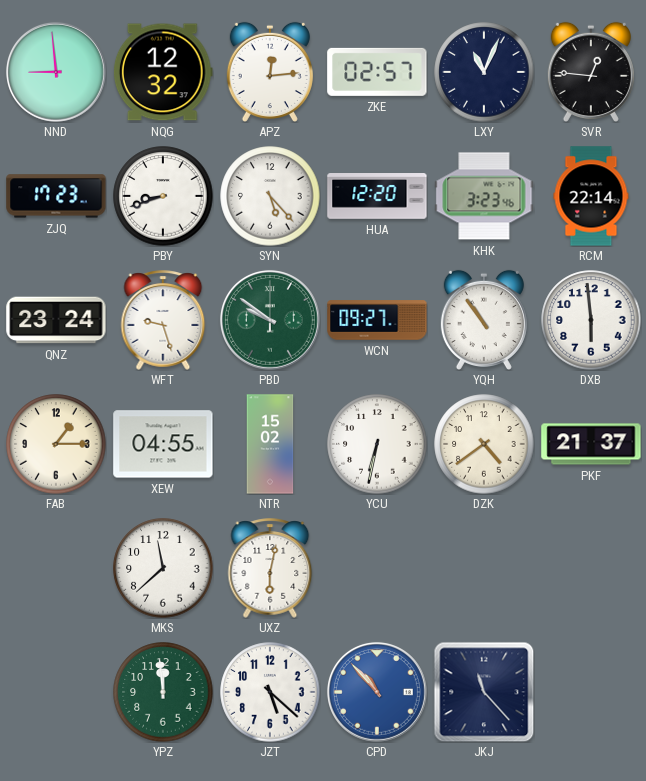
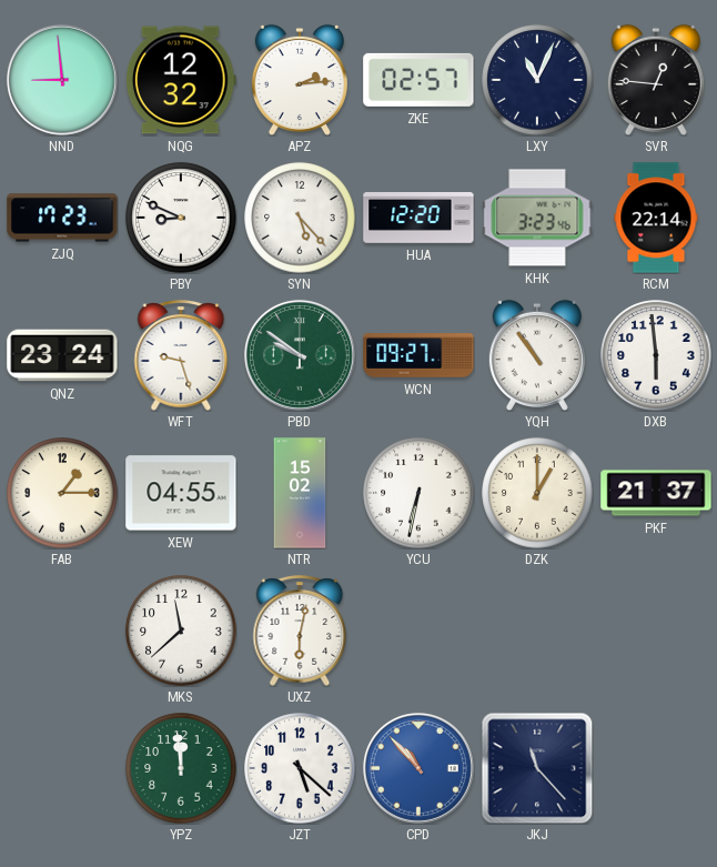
APZ: 12:14 -> 2:14 (300, 79)
PBY: 8:42 -> 8:49 (181, 218)
DZK: 4:39 -> 1:00 (537, 493)
